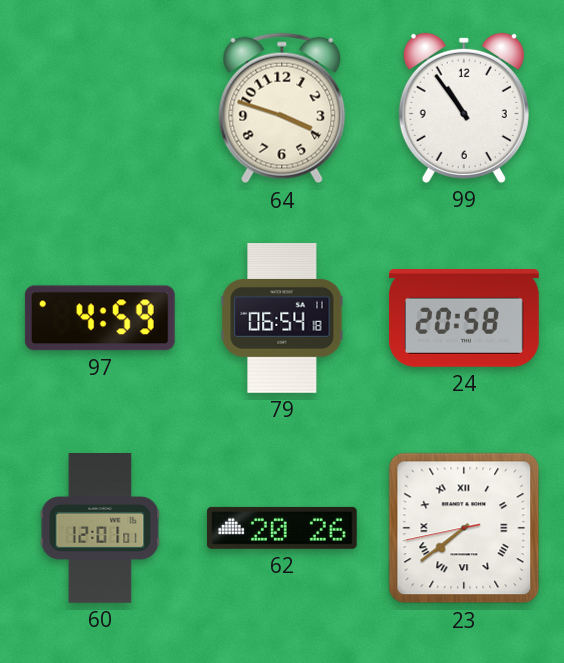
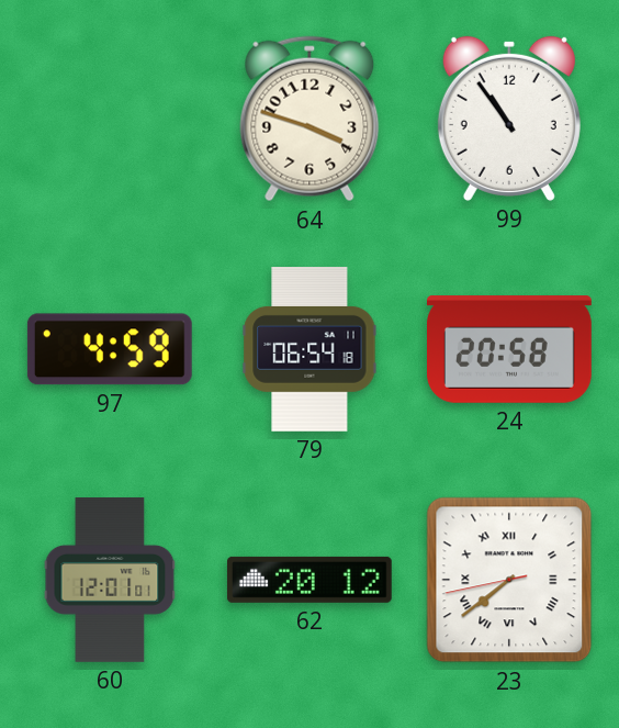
62: 20:26 -> 20:12 (309, 580)
